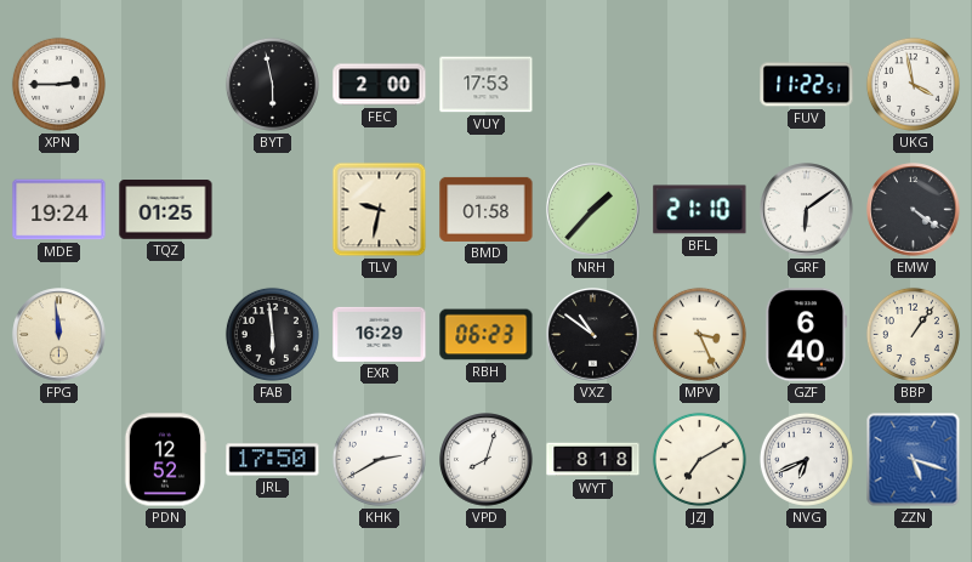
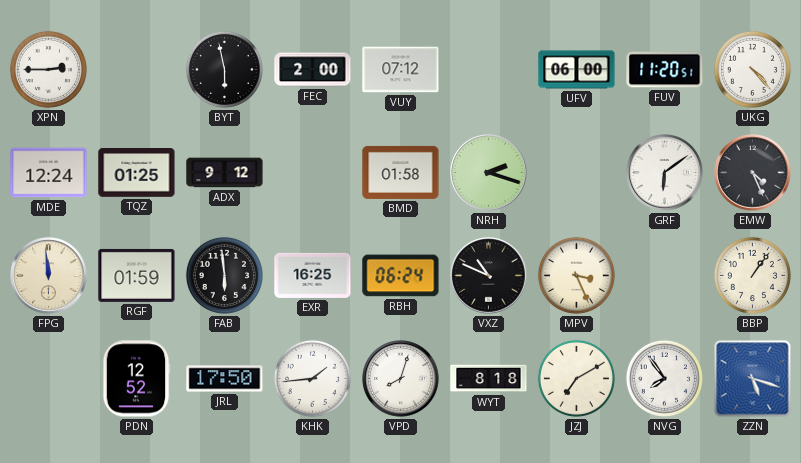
VUY: 17:53 -> 07:12 (401, 70)
UFV: none -> 06:00 (577, 70)
FUV: 11:22 -> 11:20 (665, 70)
UKG: 3:58 -> 4:23 (752, 69)
MDE: 19:24 -> 12:24 (49, 173)
ADX: none -> 9:12 (225, 173)
TLV: 9:32 -> none (380, 210)
NRH: 1:37 -> 2:18 (489, 173)
BFL: 21:10 -> none (700, 210)
EMW: 4:21 -> 4:26 (753, 173)
RGF: none -> 01:59 (137, 275)
EXR: 16:29 -> 16:25 (313, 275)
RBH: 06:23 -> 06:24 (401, 276)
VXZ: 10:51 -> 10:49 (489, 276)
GZF: 6:40 -> none (807, 335)
KHK: 2:40 -> 1:44 (312, 378)
NVG: 6:41 -> 7:54 (664, 378)
